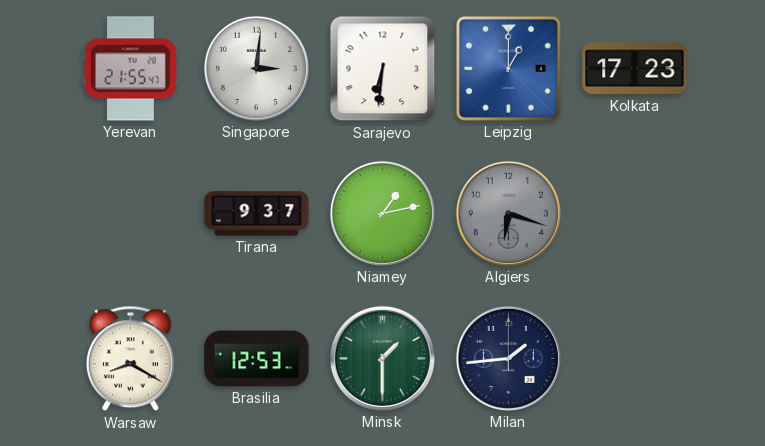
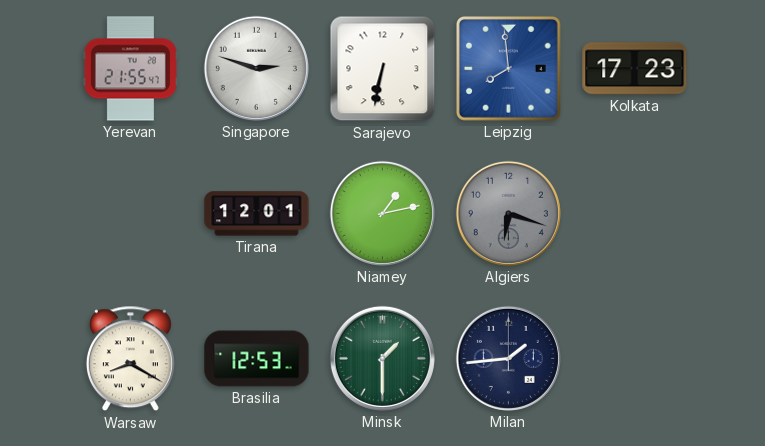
Singapore: 3:01 -> 2:48 (256, 68)
Sarajevo: 6:31 -> 6:32 (383, 69)
Leipzig: 1:00 -> 7:59 (508, 68)
Tirana: 9:37 -> 12:01 (257, 214)
